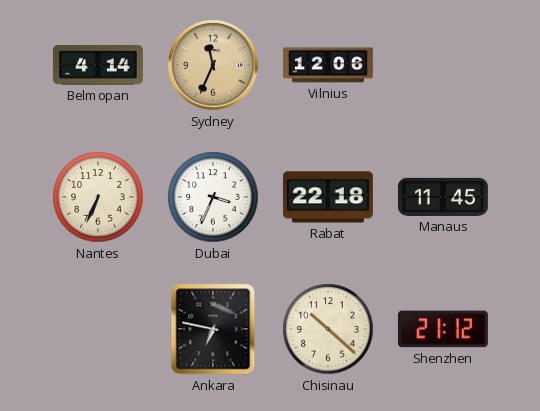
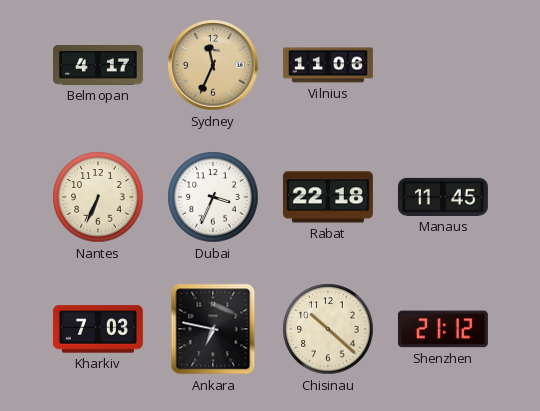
Belmopan: 4:14 -> 4:17 (98, 66)
Vilnius: 12:06 -> 11:06 (328, 65)
Kharkiv: none -> 7:03 (98, 329)
